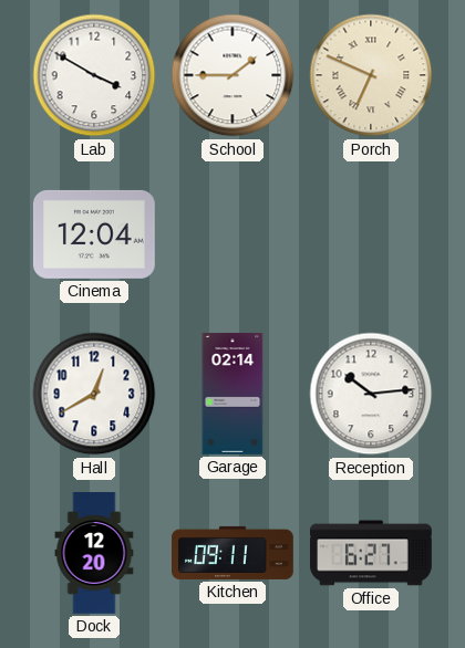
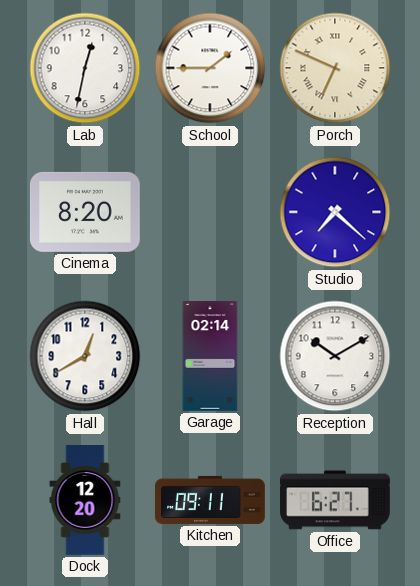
Lab: 3:50 -> 12:32 (85, 68)
Cinema: 12:04 -> 8:20 (85, 212)
Studio: none -> 7:22 (335, 212)
Reception: 10:14 -> 10:10 (335, 356)
